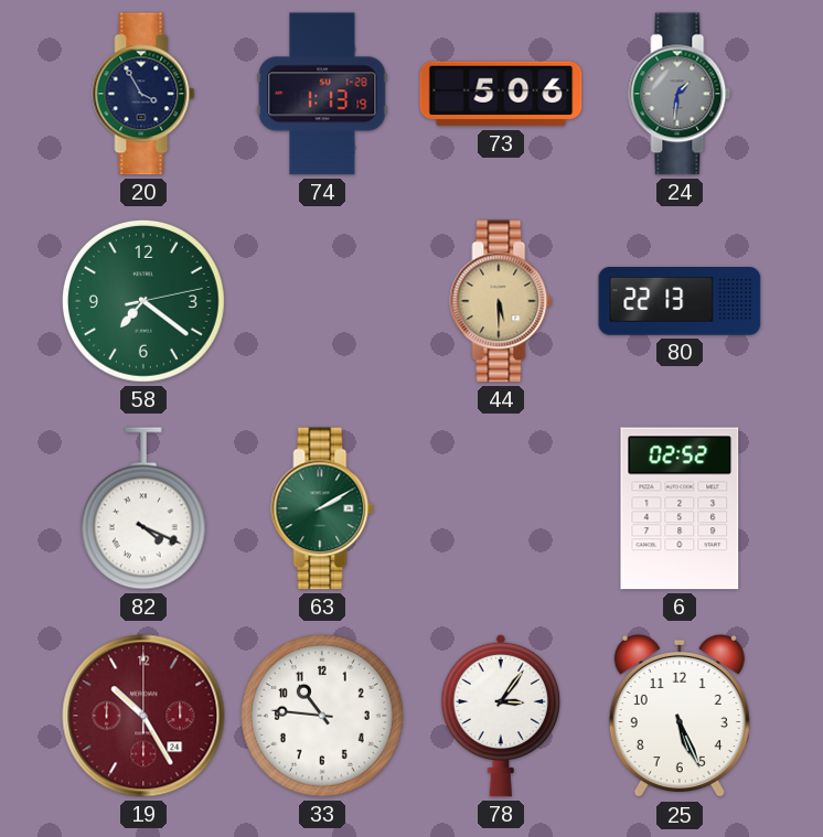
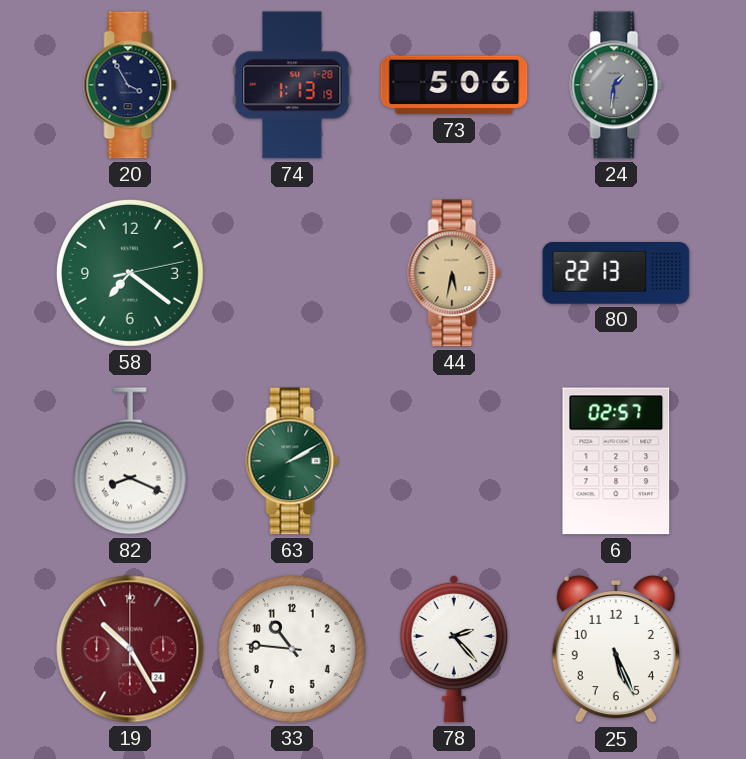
44: 5:30 -> 5:32 (454, 273)
82: 4:19 -> 8:19 (130, 461)
6: 02:52 -> 02:57 (616, 461)
78: 3:06 -> 2:23 (453, 649)
